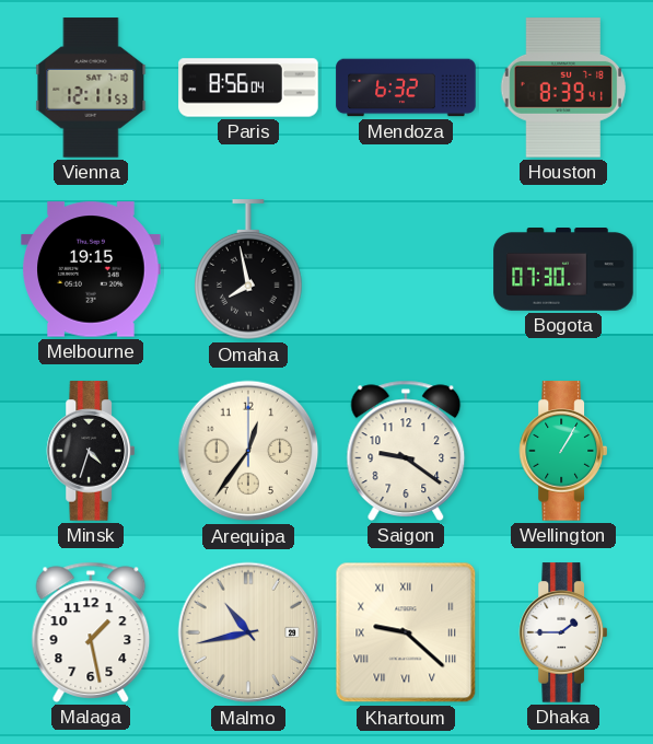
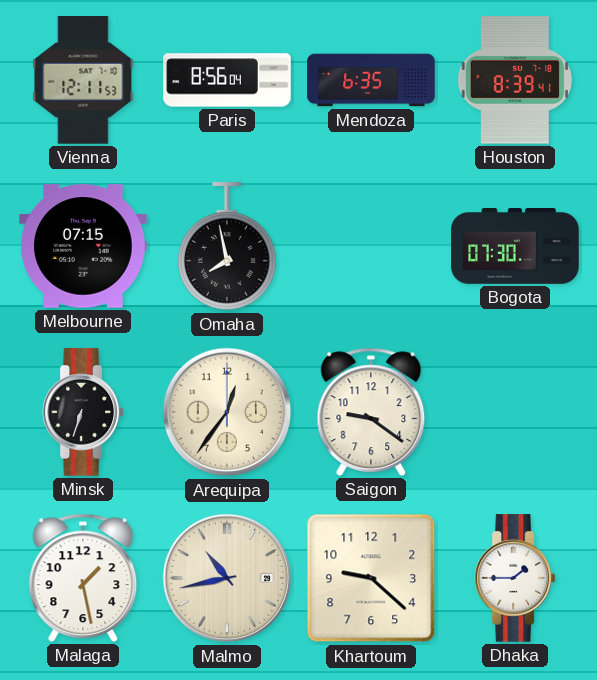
Mendoza: 6:32 -> 6:35 (371, 80)
Melbourne: 19:15 -> 07:15 (83, 246)
Minsk: 4:33 -> 6:33 (82, 412)
Wellington: 1:05 -> none (562, 451)
Khartoum numerals: Roman -> Arabic (371, 578)
